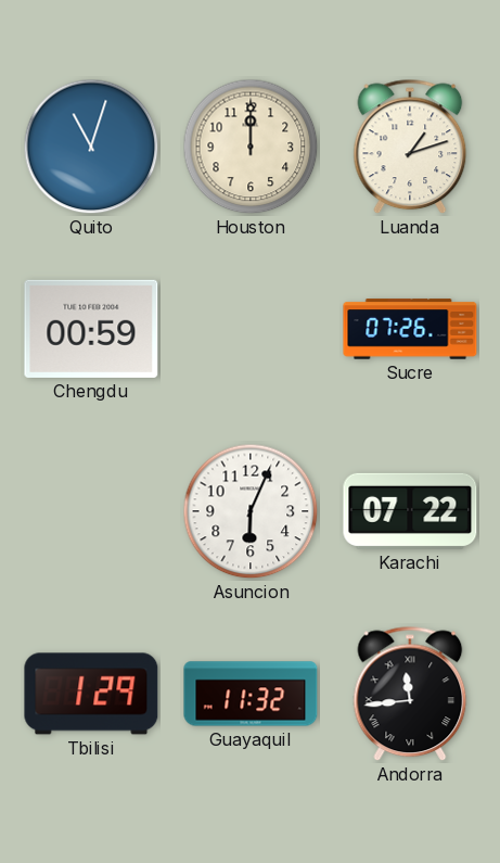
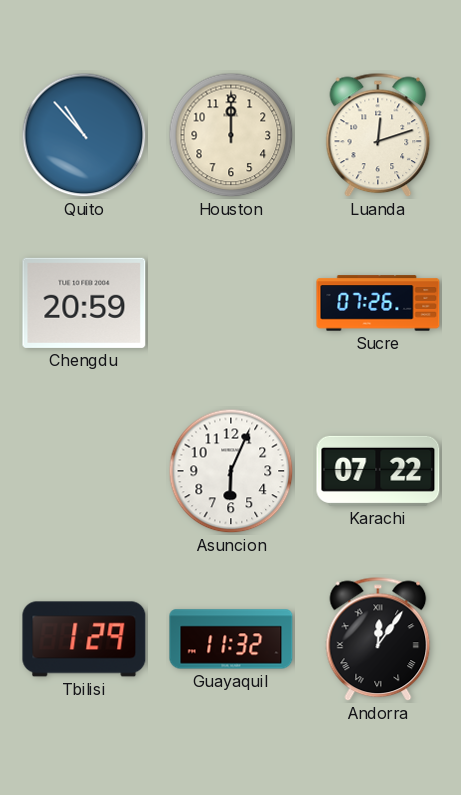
Quito: 11:03 -> 10:53 (84, 135)
Luanda: 1:12 -> 12:12 (378, 135)
Chengdu: 00:59 -> 20:59 (84, 303)
Andorra: 11:44 -> 12:06 (378, 639)
